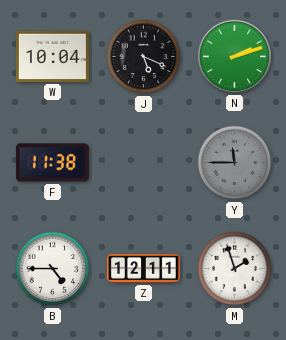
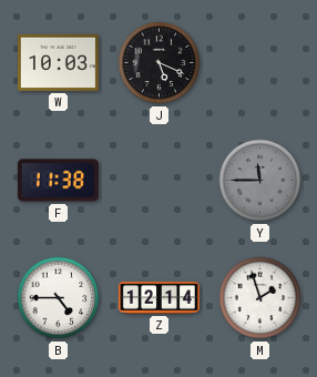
W: 10:04 -> 10:03 (58, 62)
N: 2:12 -> none (234, 56)
Z: 12:11 -> 12:14 (158, 298)
